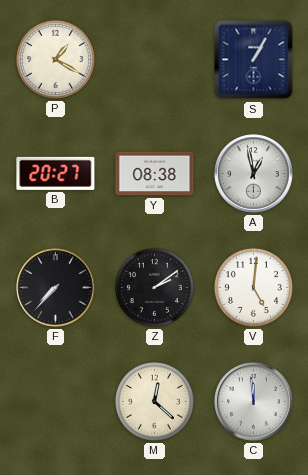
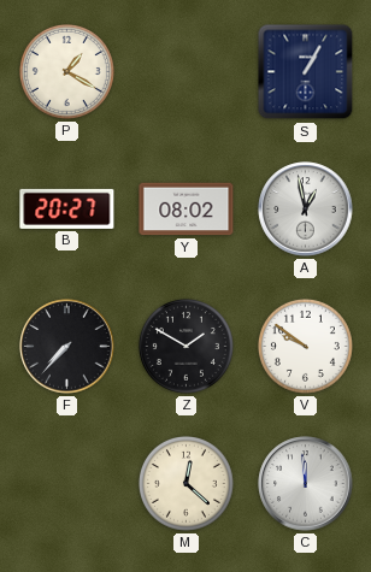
Y: 08:38 -> 08:02 (187, 210)
Z: 2:09 -> 1:50 (185, 346)
V: 5:01 -> 9:51 (305, 346)
